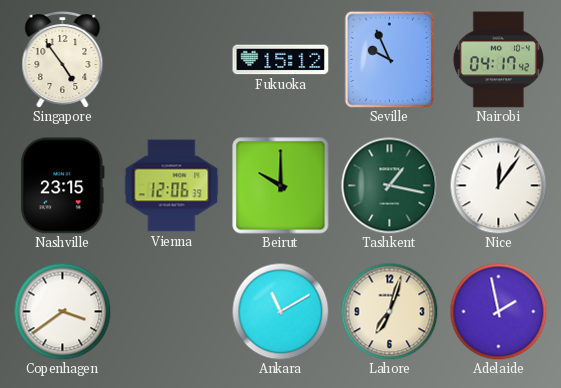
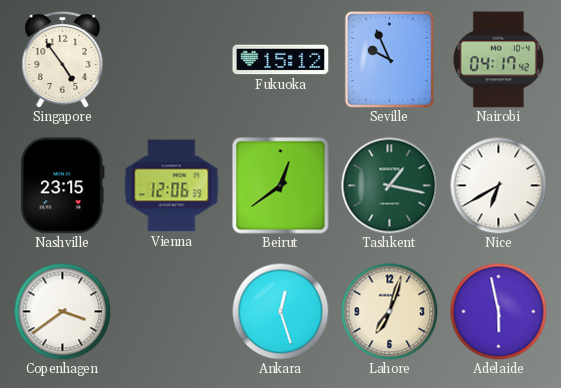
Beirut: 10:00 -> 12:39 (281, 186)
Nice: 12:06 -> 6:40 (498, 185)
Ankara: 11:10 -> 12:27 (280, 311)
Adelaide: 1:58 -> 5:58 (498, 311)
